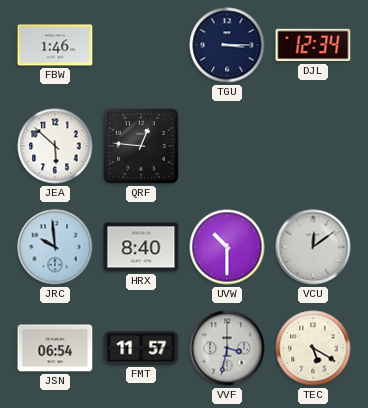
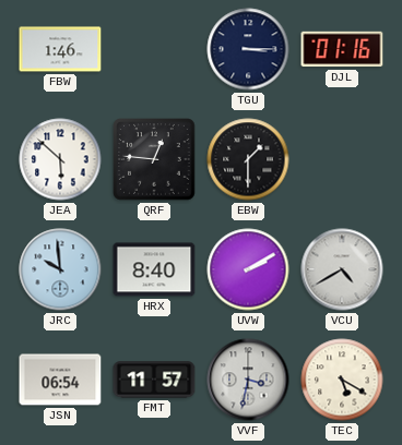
DJL: 12:34 -> 01:16 (342, 49)
EBW: none -> 1:30 (248, 159)
UVW: 10:30 -> 2:10 (248, 269)
VCU: 12:09 -> 4:40 (342, 269)
